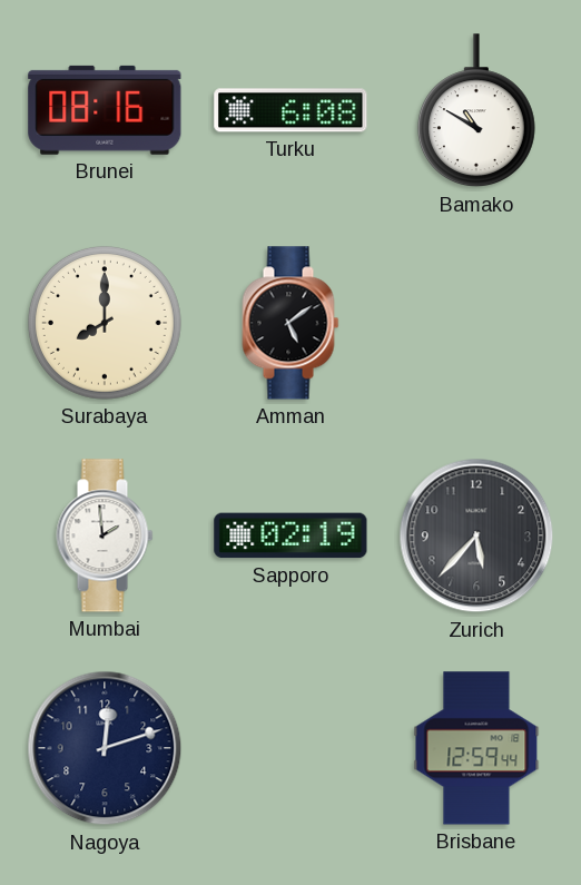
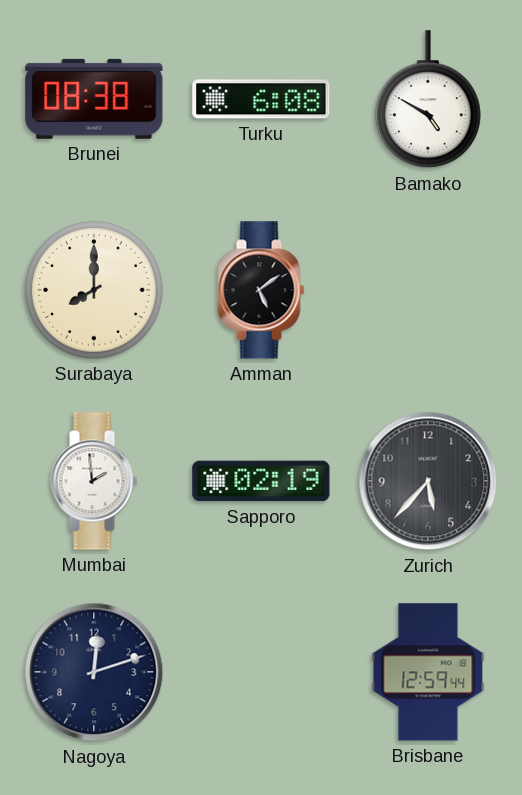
Brunei: 08:16 -> 08:38 (94, 99)
Bamako: 10:50 -> 4:50 (428, 100)
